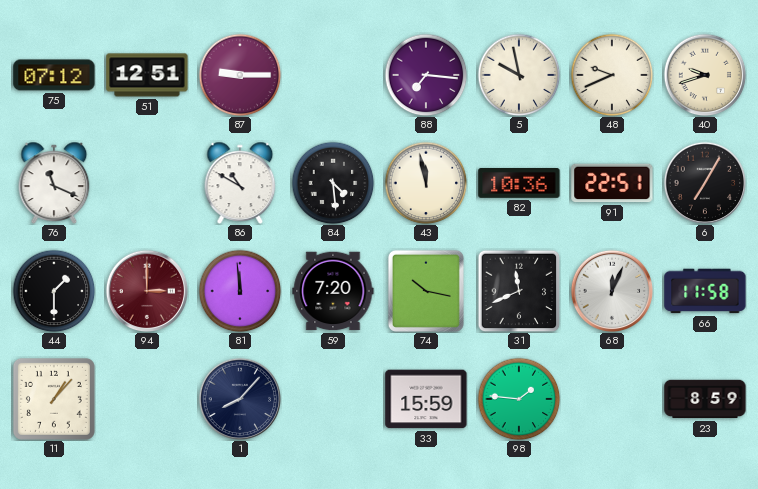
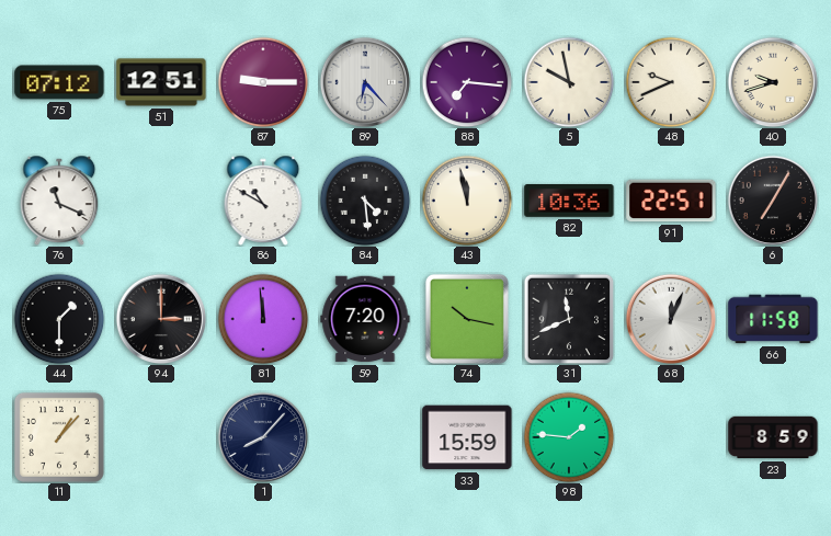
89: none -> 6:23 (365, 82)
94 dial: burgundy -> black (161, 319)
